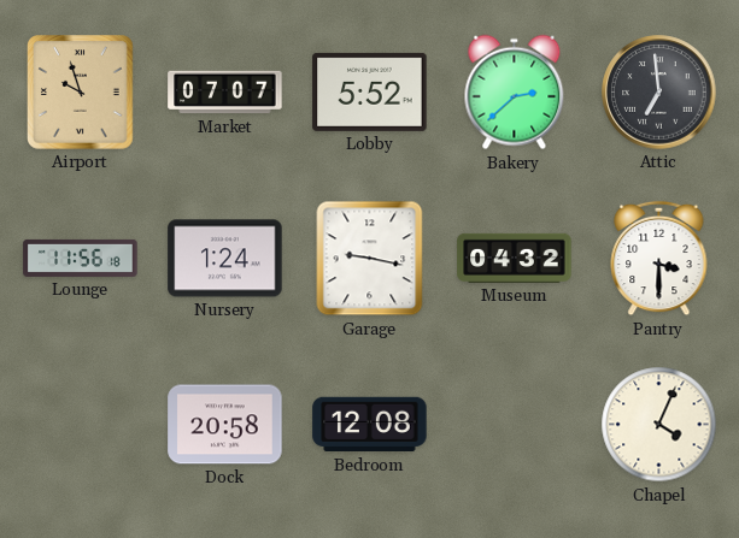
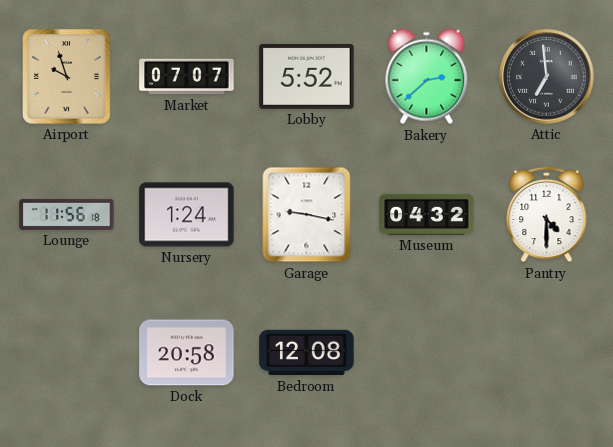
Pantry: 3:30 -> 4:30 (547, 215)
Chapel: 4:04 -> none (659, 425)
